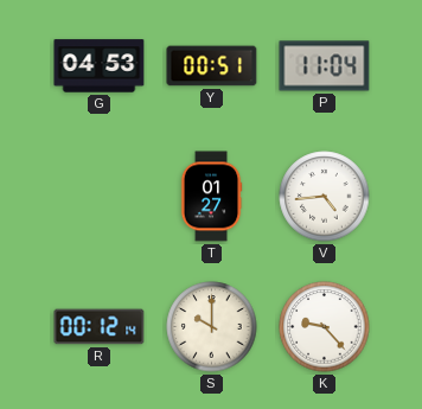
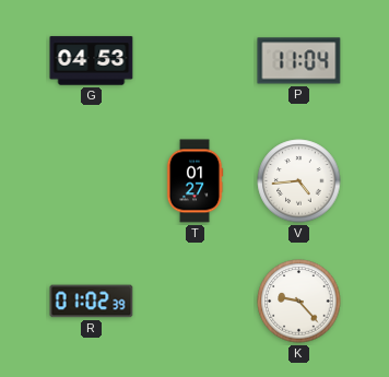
Y: 00:51 -> none (212, 66)
R: 00:12 -> 01:02 (92, 302)
S: 10:00 -> none (212, 327)
